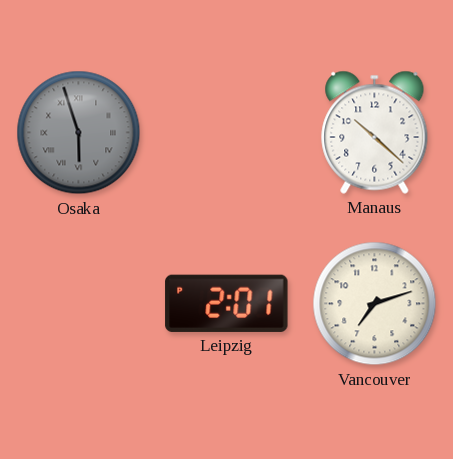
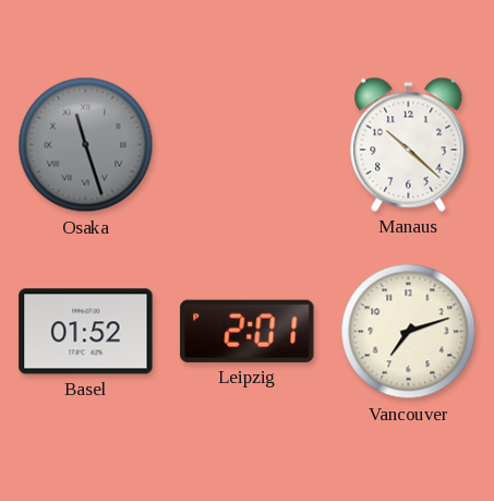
Osaka: 5:57 -> 11:27 (86, 145)
Basel: none -> 01:52 (86, 332)
